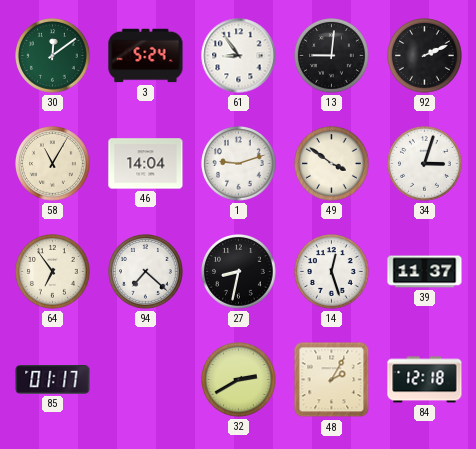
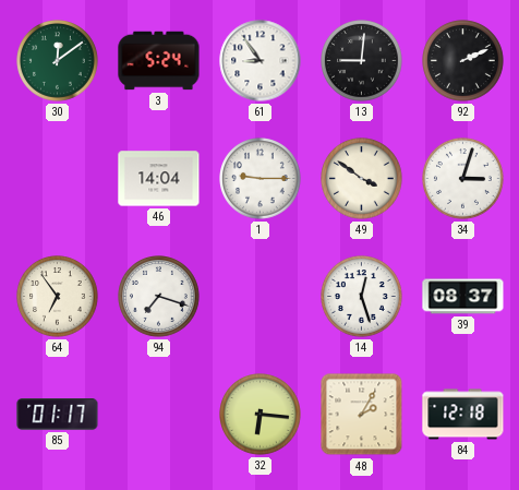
58: 11:05 -> none (53, 164)
1: 9:12 -> 9:15 (261, 179)
94: 7:22 -> 7:18 (159, 297)
27: 8:32 -> none (239, 272)
39: 11:37 -> 08:37 (463, 297)
32: 2:40 -> 6:16 (261, 415)
